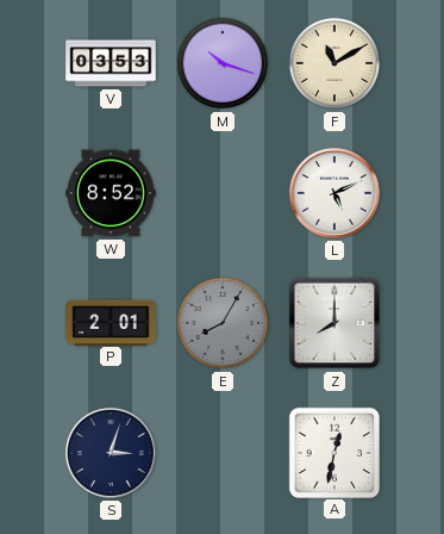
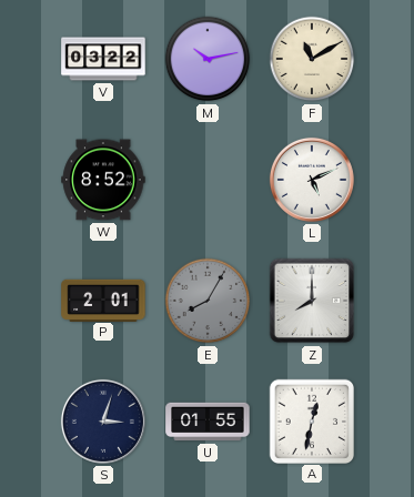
V: 03:53 -> 03:22 (103, 59)
M: 10:18 -> 10:13 (208, 59)
U: none -> 01:55 (208, 422)
